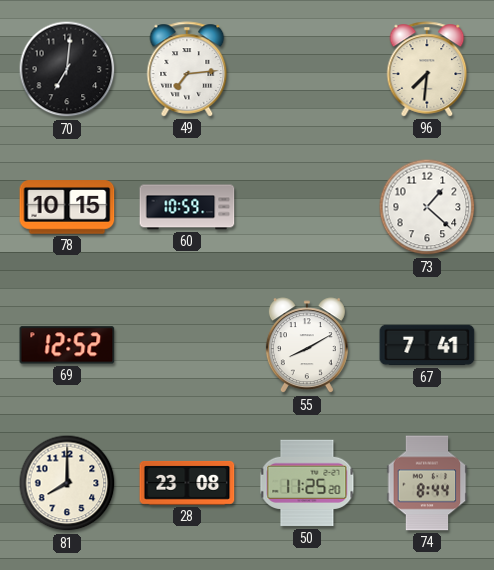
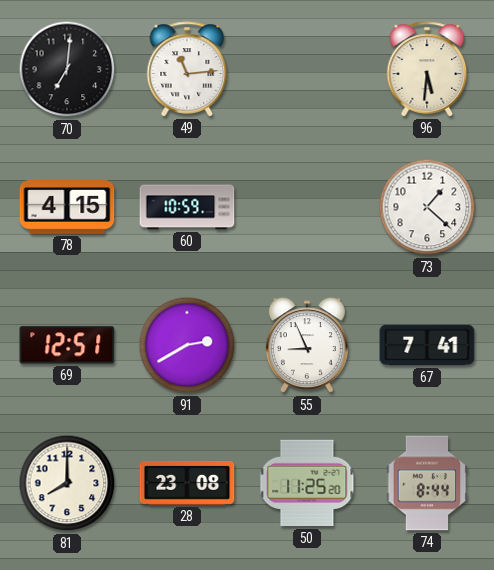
49: 7:14 -> 11:14 (187, 69)
96: 7:31 -> 5:31 (427, 69)
78: 10:15 -> 4:15 (67, 207)
69: 12:52 -> 12:51 (67, 345)
91: none -> 2:40 (187, 345)
55: 8:10 -> 8:56 (307, 346)
